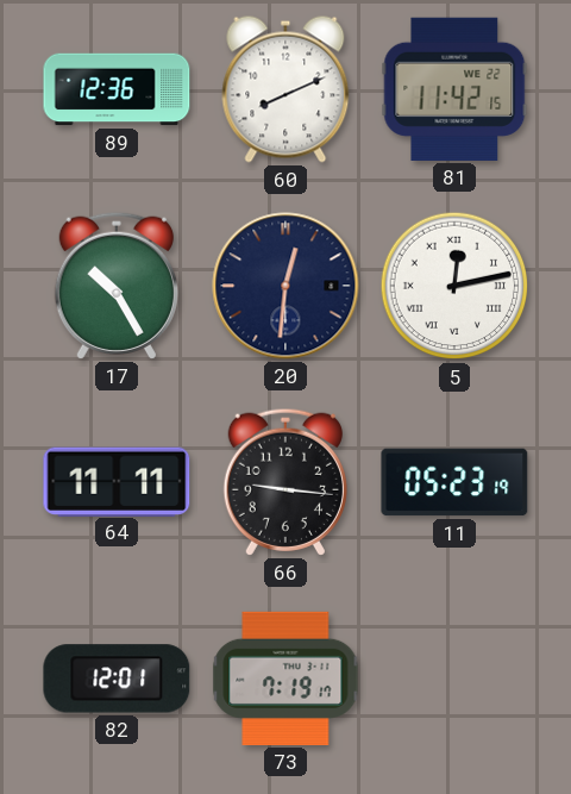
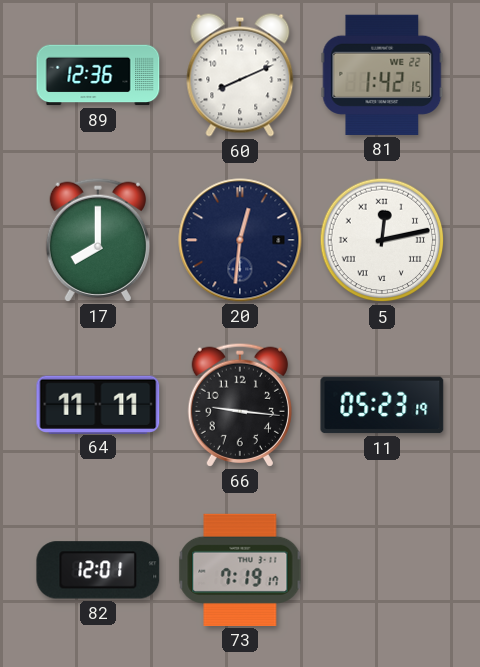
81: 11:42 -> 1:42 (382, 75)
17: 10:25 -> 8:00 (98, 240)
